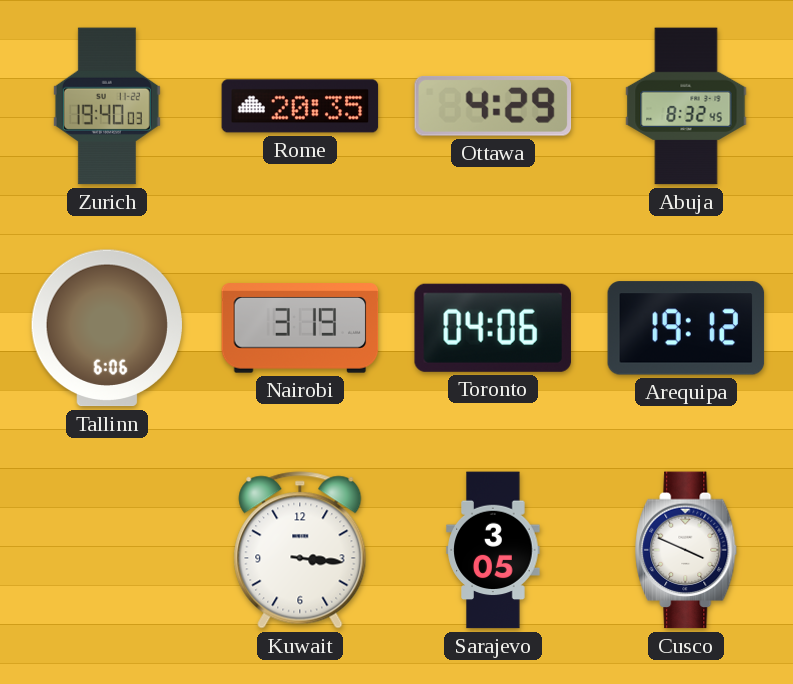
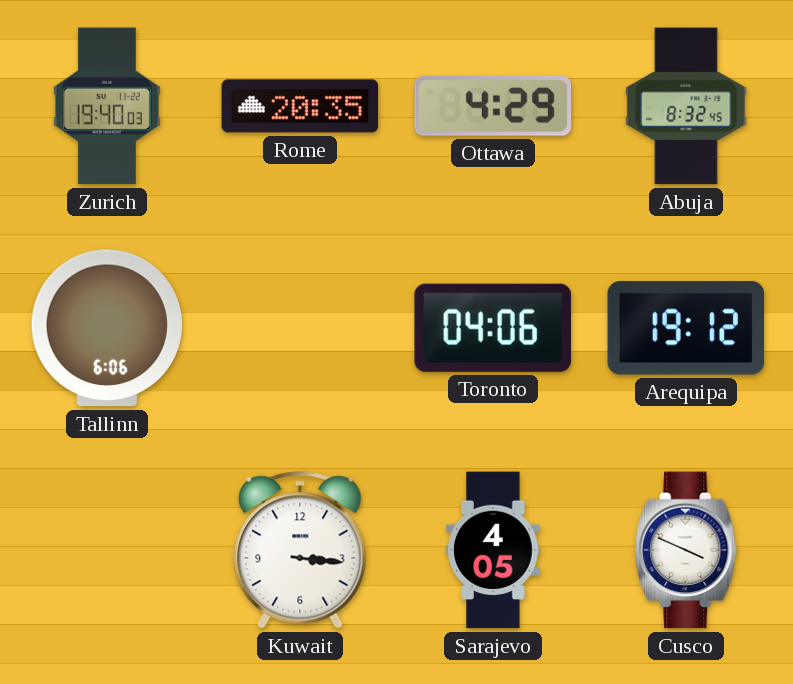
Nairobi: 3:19 -> none (300, 328)
Sarajevo: 3:05 -> 4:05 (493, 550)
